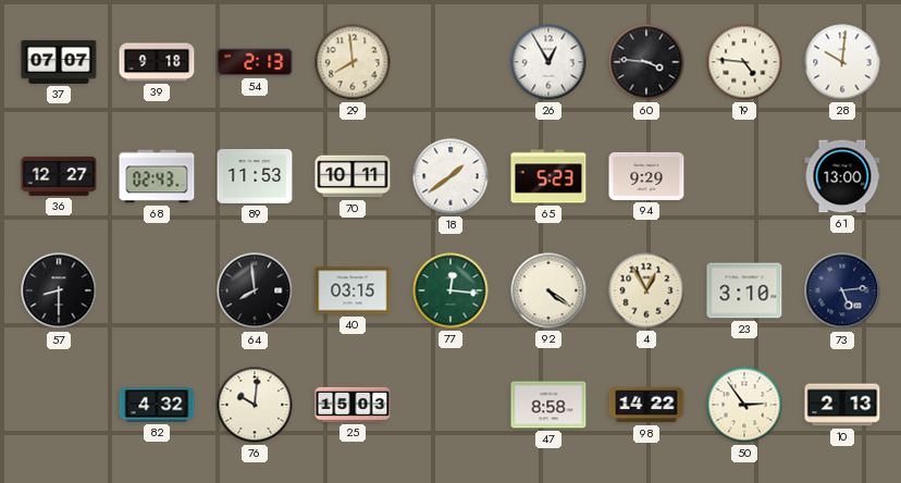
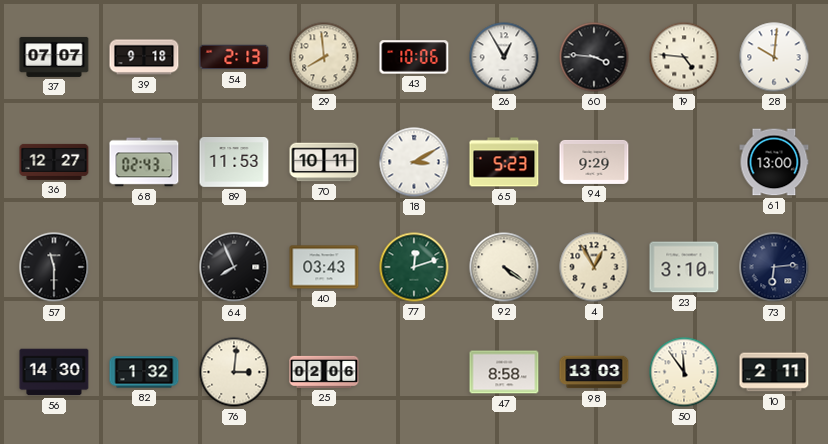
43: none -> 10:06 (414, 57)
18: 1:39 -> 3:10 (414, 162)
57: 8:30 -> 11:30 (54, 267)
64: 7:59 -> 7:56 (234, 267)
40: 03:15 -> 03:43 (324, 267)
77: 12:16 -> 12:12 (414, 267)
73: 5:14 -> 6:14 (774, 267)
56: none -> 14:30 (54, 372)
82: 4:32 -> 1:32 (144, 372)
76: 10:01 -> 3:01 (234, 372)
25: 15:03 -> 02:06 (324, 372)
98: 14:22 -> 13:03 (594, 372)
50: 2:54 -> 11:54 (684, 372)
10: 2:13 -> 2:11 (774, 372)
